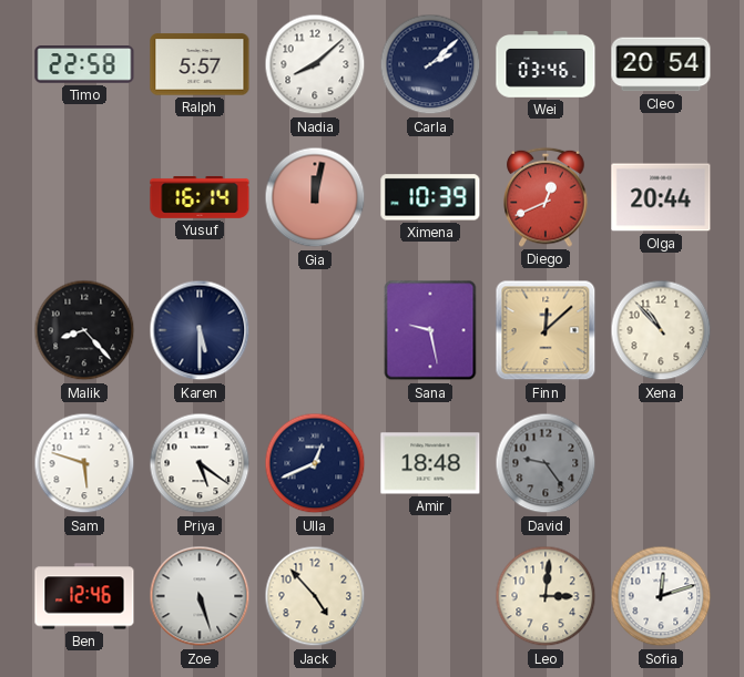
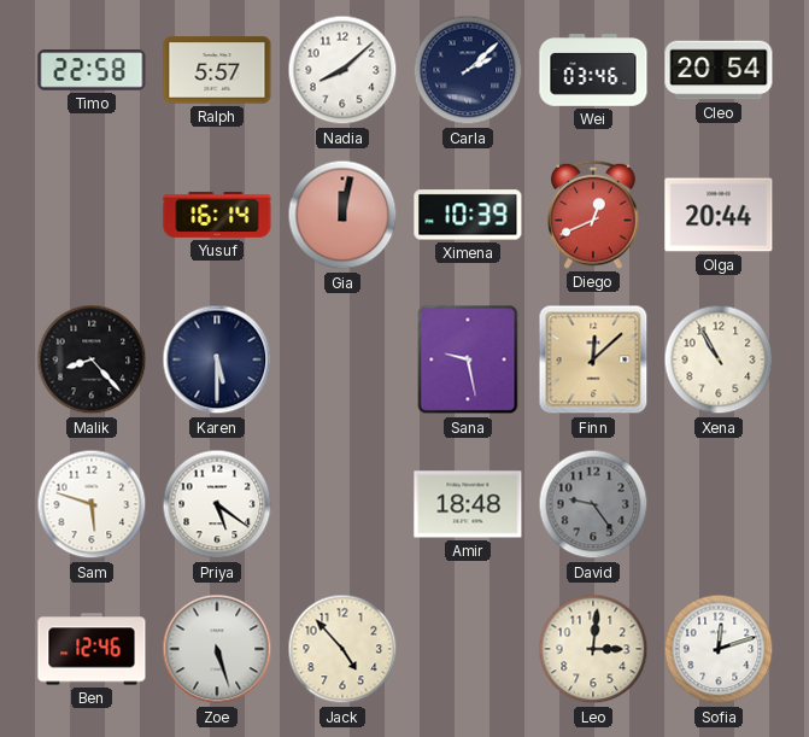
Xena: 10:53 -> 10:55 (719, 359)
Ulla: 12:41 -> none (315, 463)
